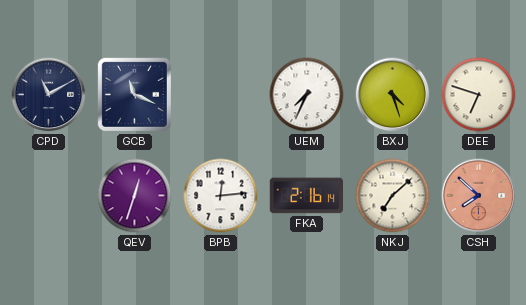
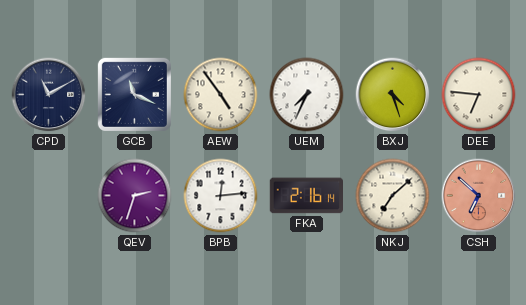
AEW: none -> 4:54 (221, 95)
DEE: 6:48 -> 6:46 (479, 95)
QEV: 12:33 -> 2:33 (135, 196)
CSH: 7:52 -> 6:52 (479, 196)
